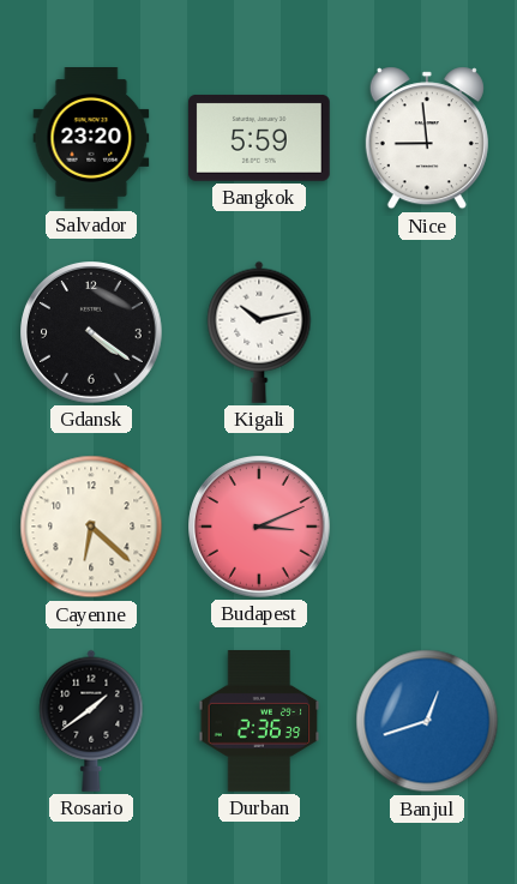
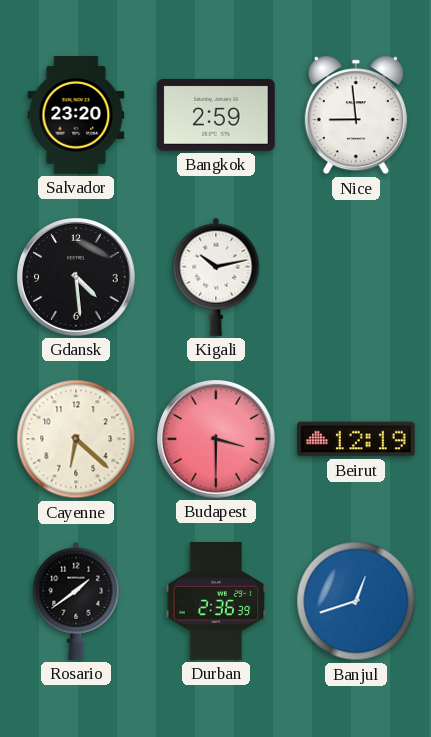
Bangkok: 5:59 -> 2:59 (216, 115)
Gdansk: 4:21 -> 4:29 (77, 278)
Budapest: 3:11 -> 3:30 (217, 440)
Beirut: none -> 12:19 (357, 439)
